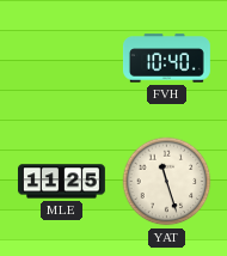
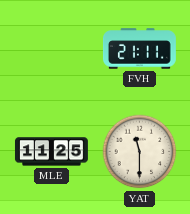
FVH: 10:40 -> 21:11 (139, 49)
YAT: 11:27 -> 11:30 (140, 152)
